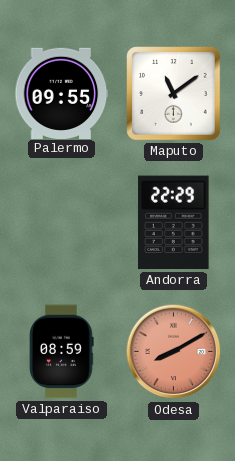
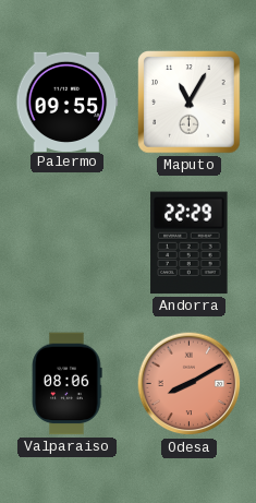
Maputo: 11:09 -> 11:05 (190, 103)
Valparaiso: 08:59 -> 08:06 (68, 384)
